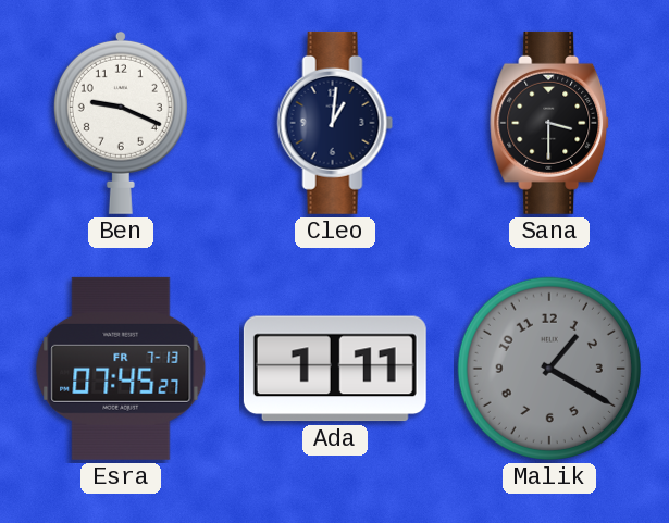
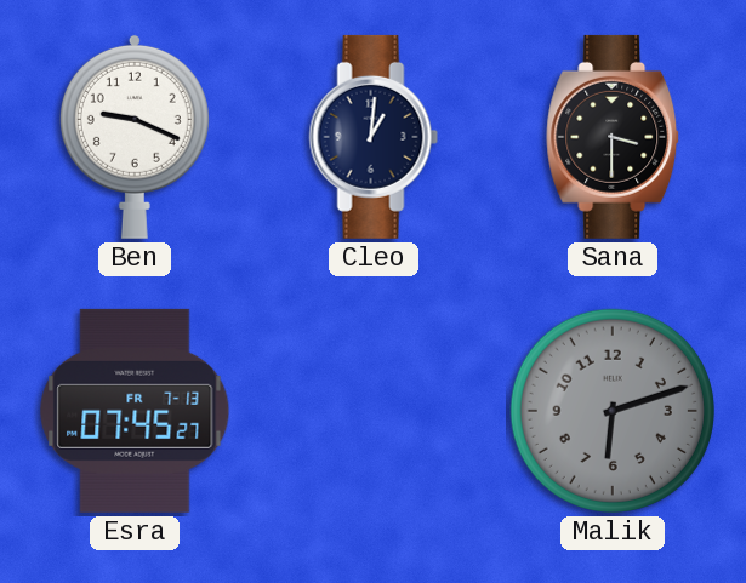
Ada: 1:11 -> none (335, 369)
Malik: 1:20 -> 6:12 (613, 411)
